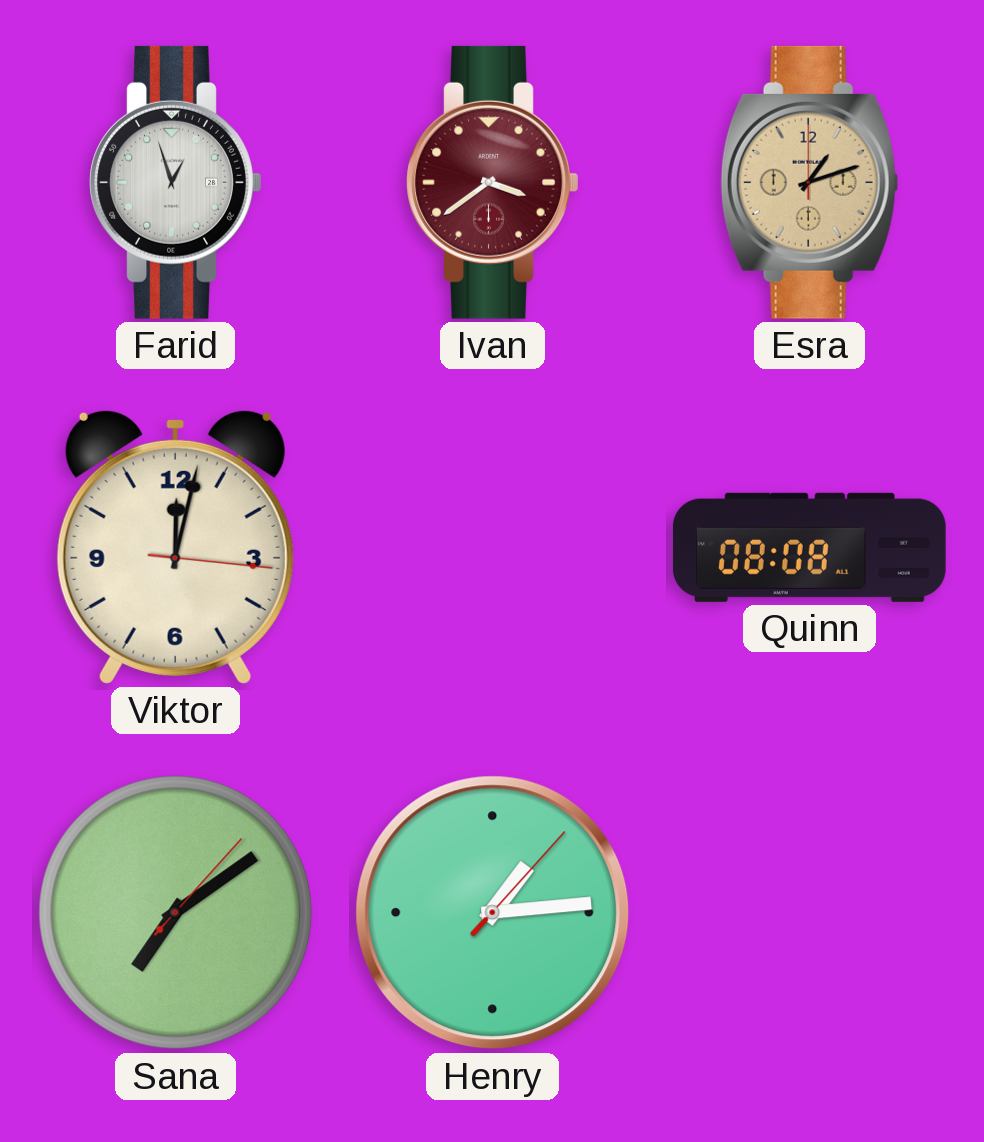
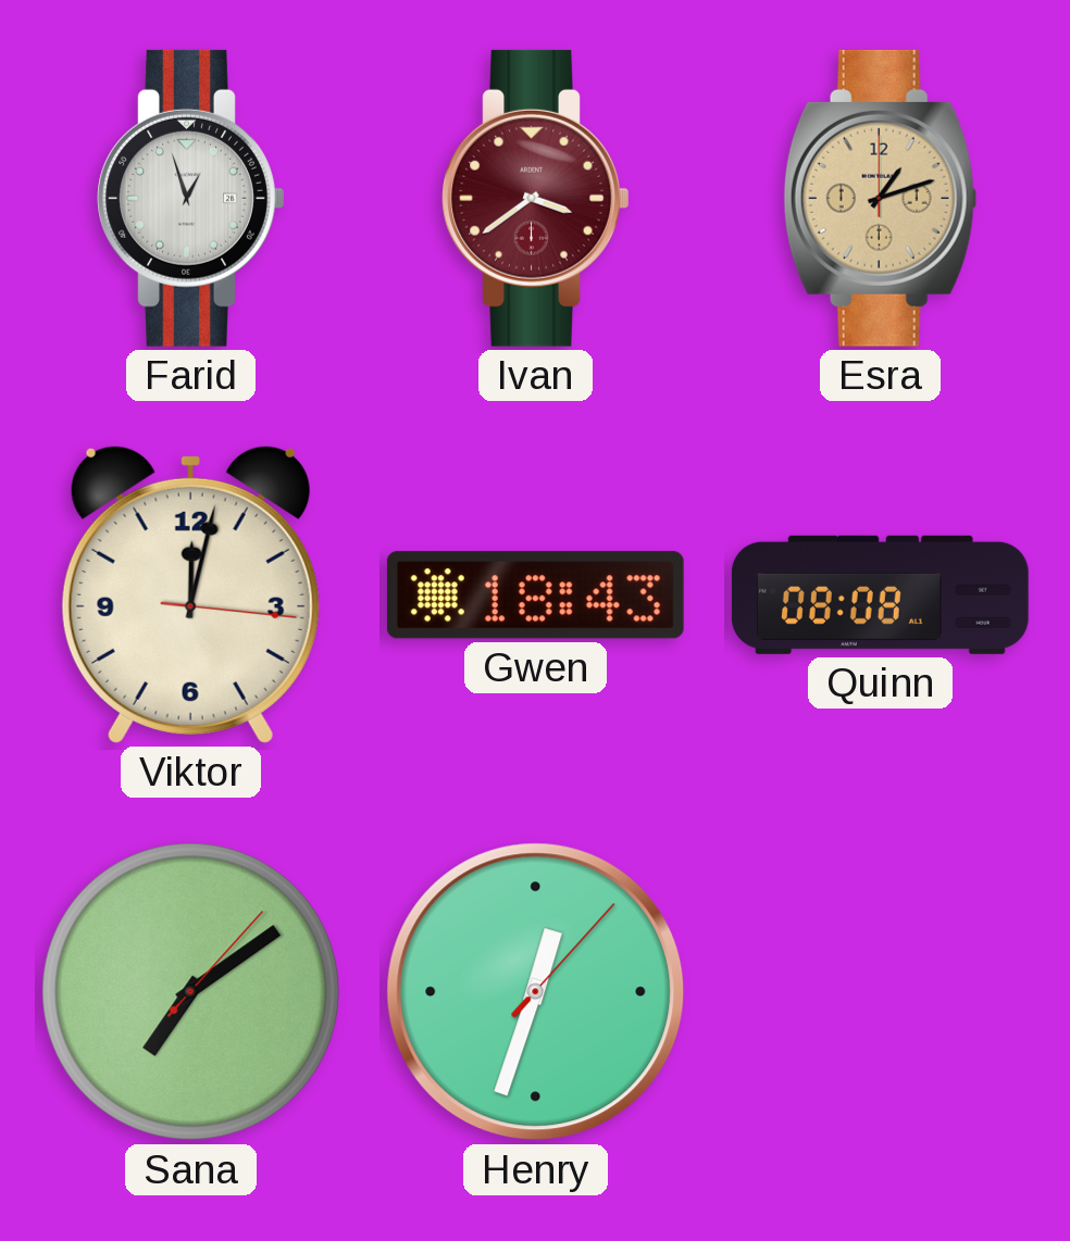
Gwen: none -> 18:43 (535, 596)
Henry: 1:14 -> 12:33 (536, 992)
